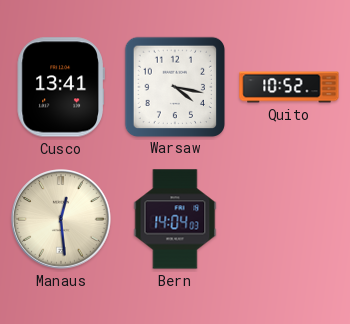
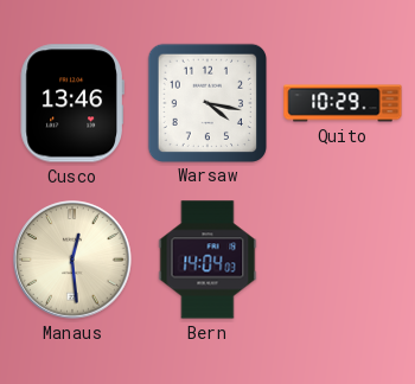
Cusco: 13:41 -> 13:46 (72, 103)
Quito: 10:52 -> 10:29 (343, 103)
